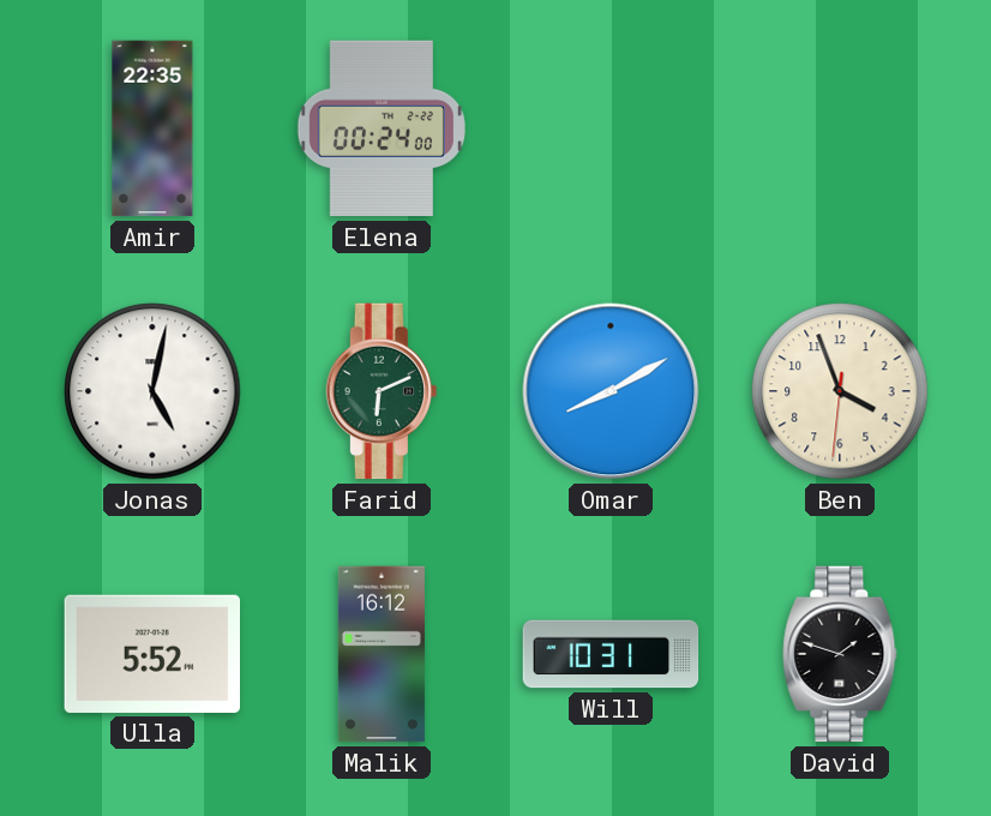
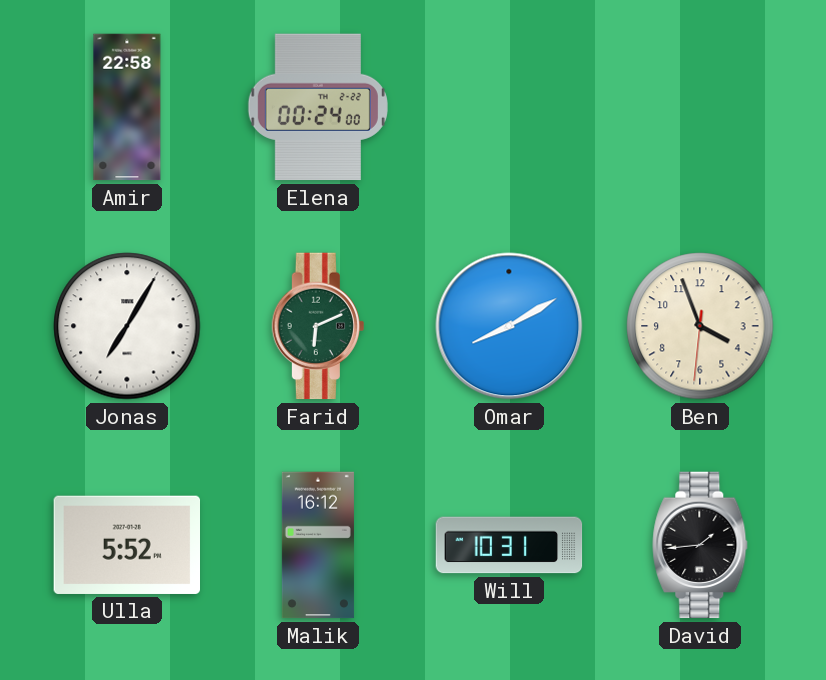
Amir: 22:35 -> 22:58 (127, 107)
Jonas: 5:02 -> 7:05 (127, 326)
David: 1:48 -> 1:44 (700, 545)
